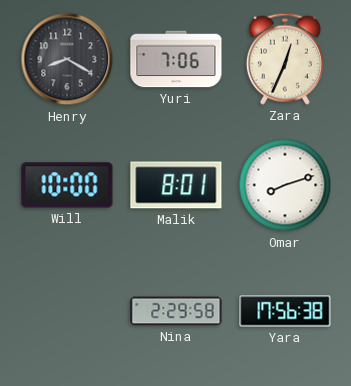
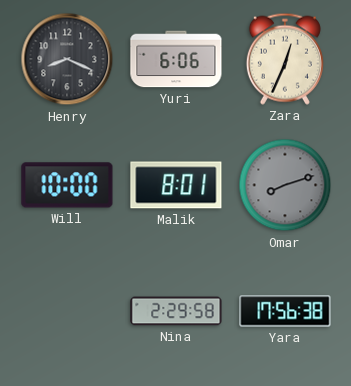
Henry: 8:20 -> 8:19 (67, 59)
Yuri: 7:06 -> 6:06 (176, 59)
Omar dial: white -> grey (285, 185)
